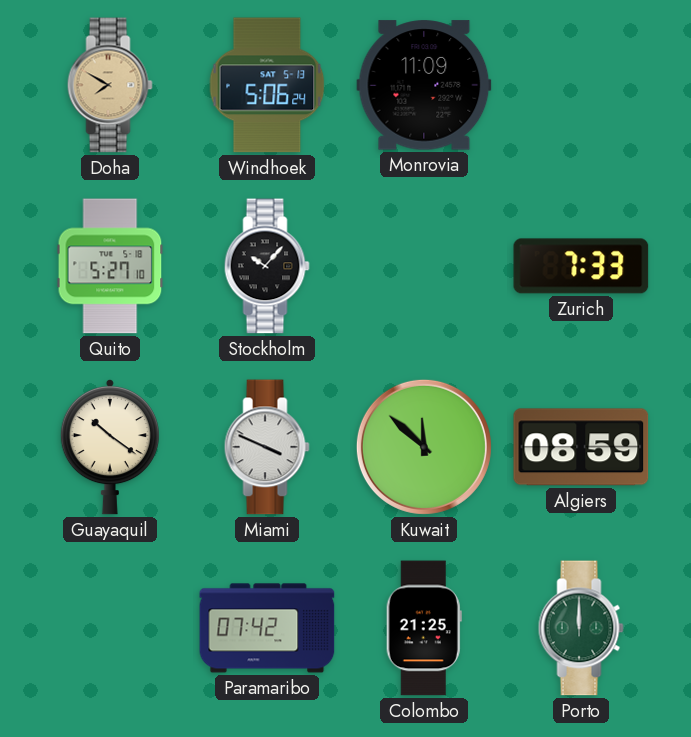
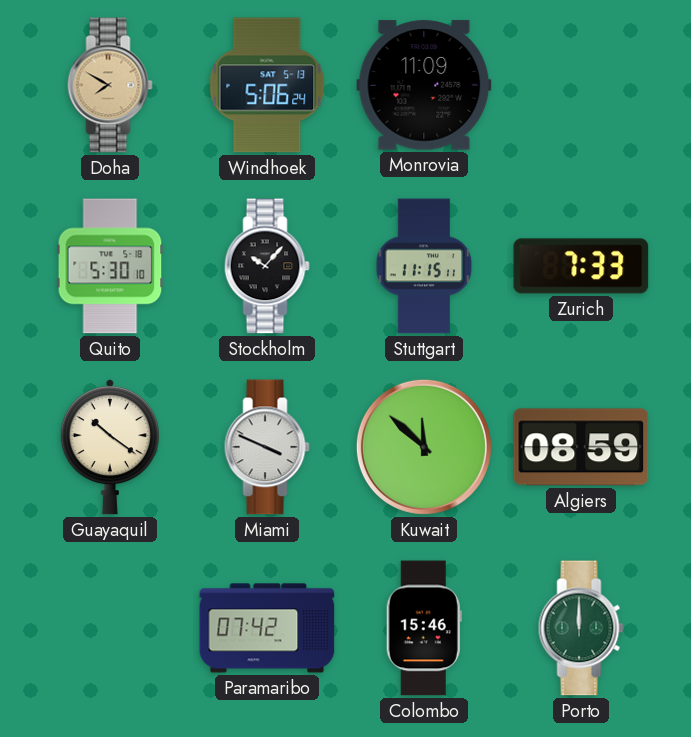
Quito: 5:27 -> 5:30 (110, 266)
Stuttgart: none -> 11:15 (424, 266)
Colombo: 21:25 -> 15:46 (424, 628)
